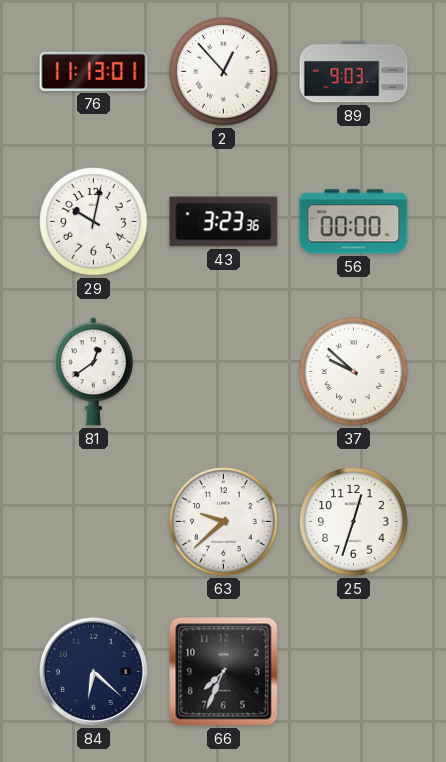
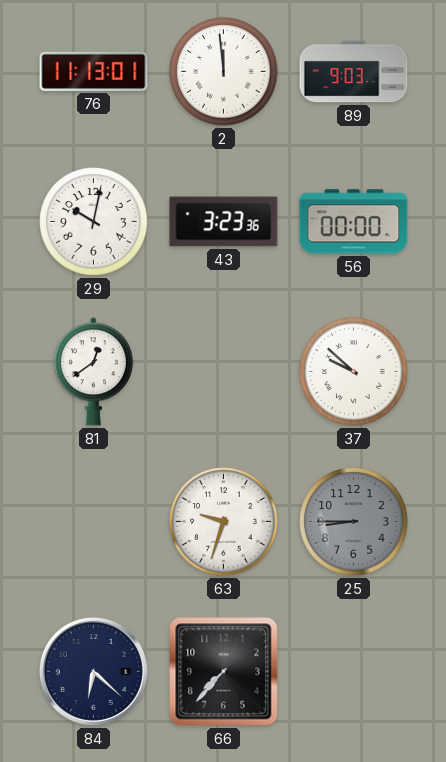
2: 12:53 -> 11:59 (224, 72)
63: 9:38 -> 9:33 (224, 522)
25: 12:33 -> 8:45 (354, 522)
25 dial: white -> grey (354, 522)
66: 7:34 -> 7:37 (224, 672)
